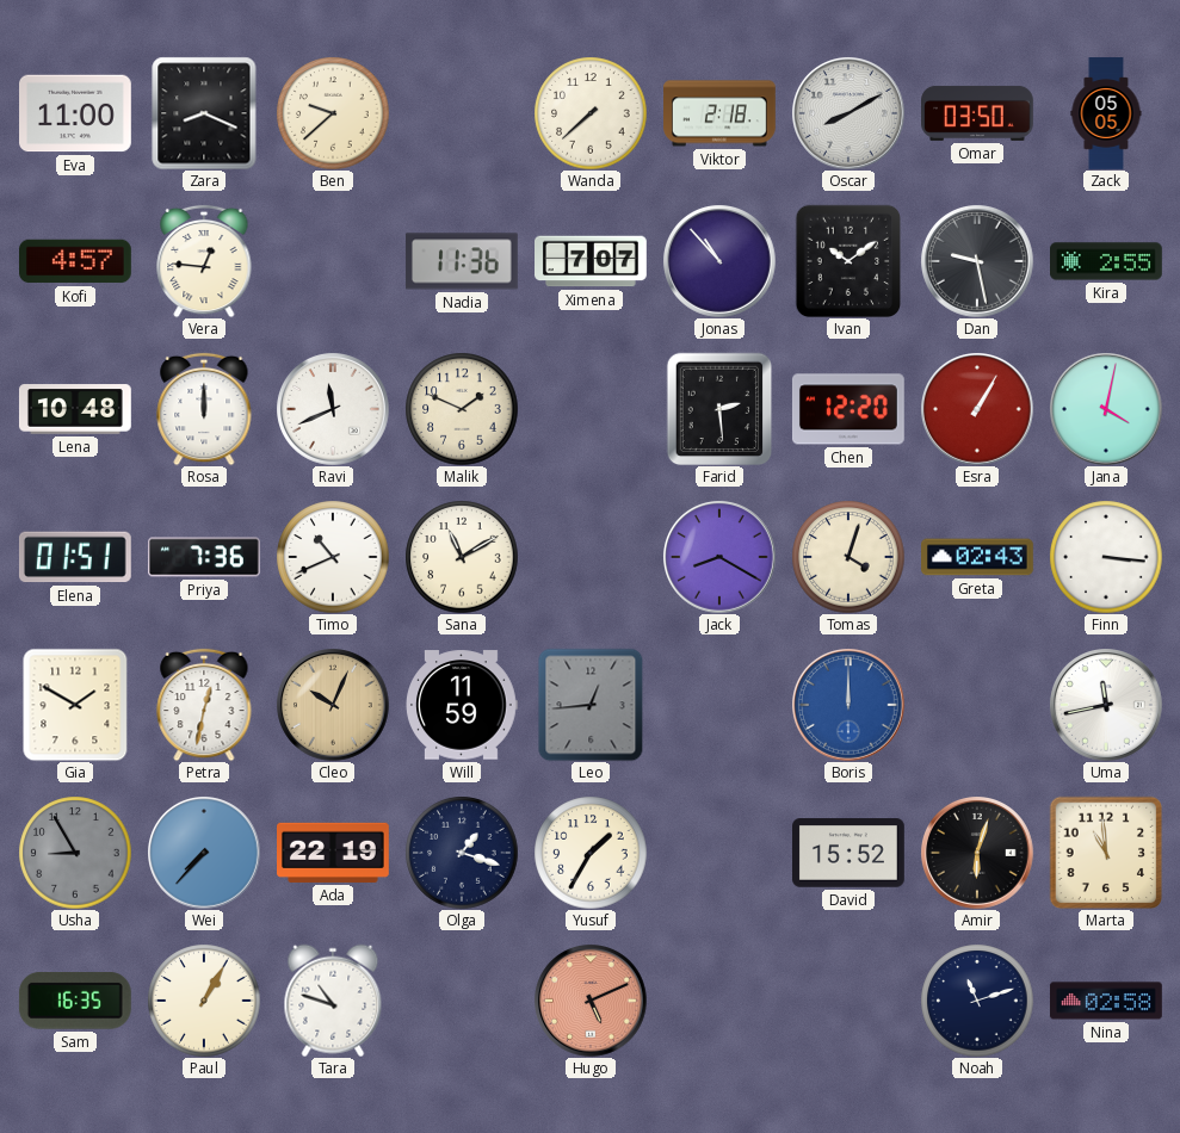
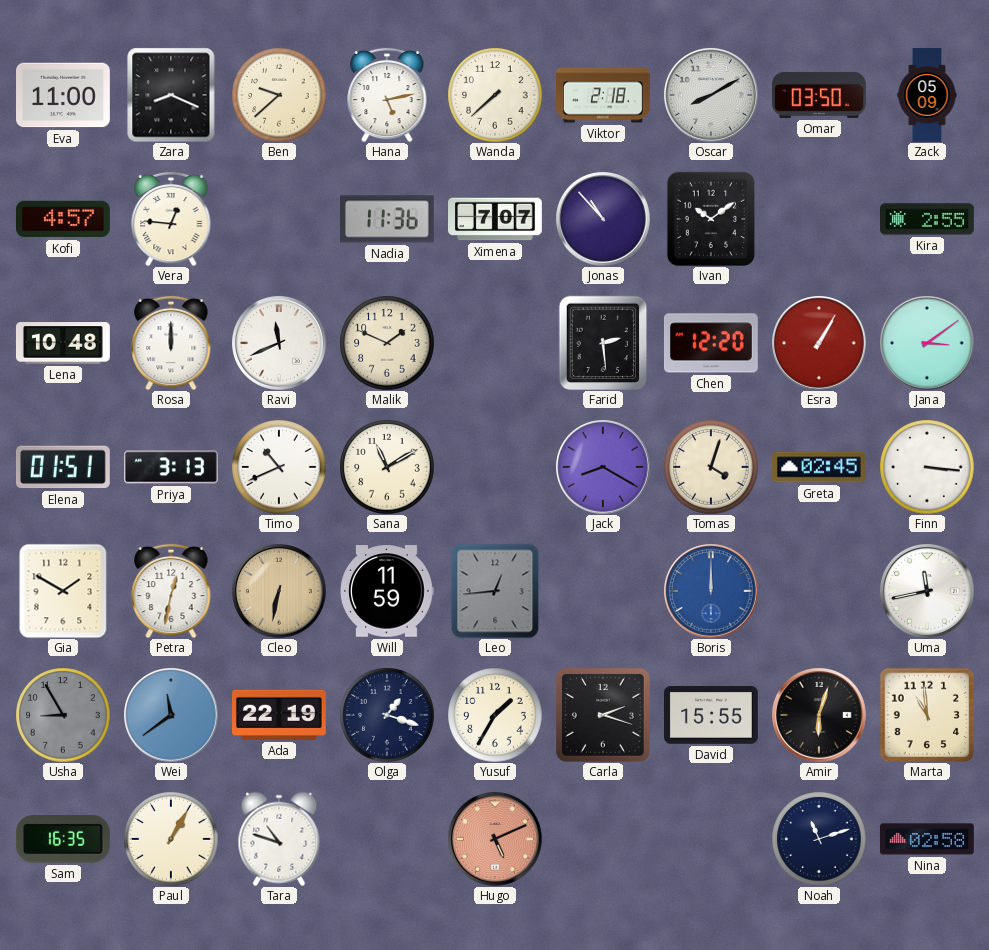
Hana: none -> 5:13 (387, 95)
Zack: 05:05 -> 05:09 (927, 95)
Dan: 9:28 -> none (977, 261)
Jana: 4:02 -> 3:09 (927, 343)
Priya: 7:36 -> 3:13 (172, 467)
Greta: 02:43 -> 02:45 (820, 467)
Cleo: 10:04 -> 6:32 (279, 591)
Wei: 7:37 -> 11:39 (171, 715)
Carla: none -> 2:18 (603, 715)
David: 15:52 -> 15:55 (712, 715)
